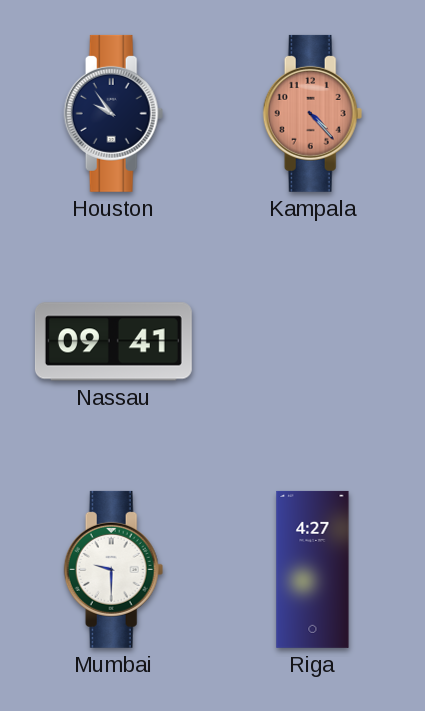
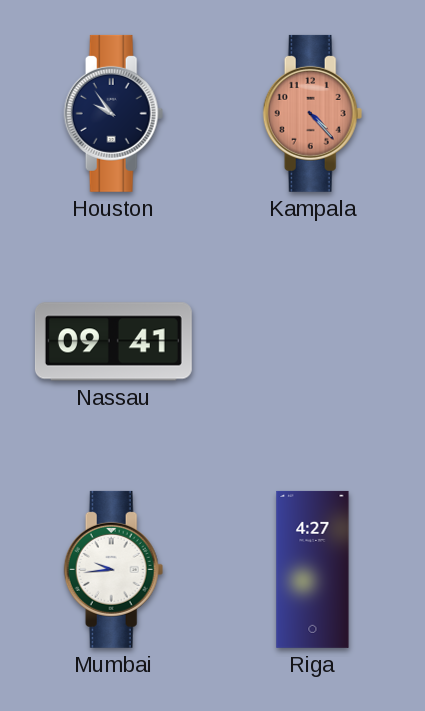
Mumbai: 9:30 -> 9:44 (114, 569)
